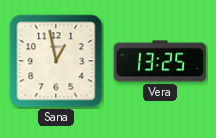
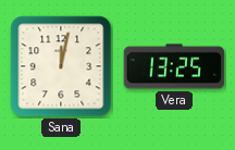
Sana: 12:58 -> 12:02 (61, 66)
